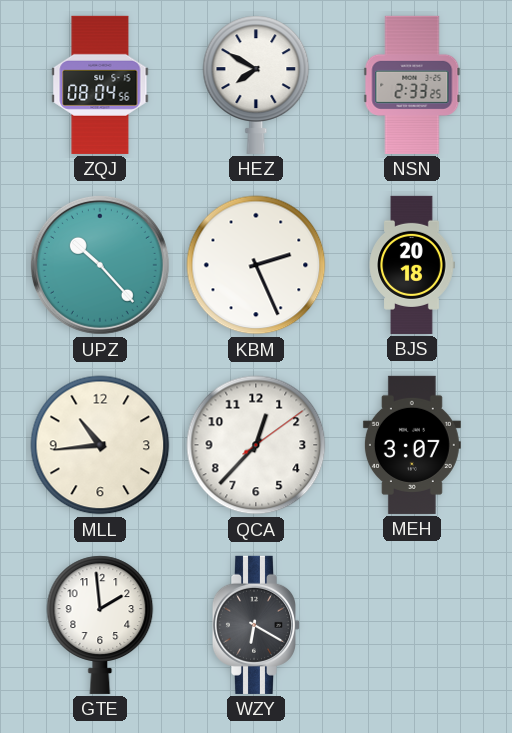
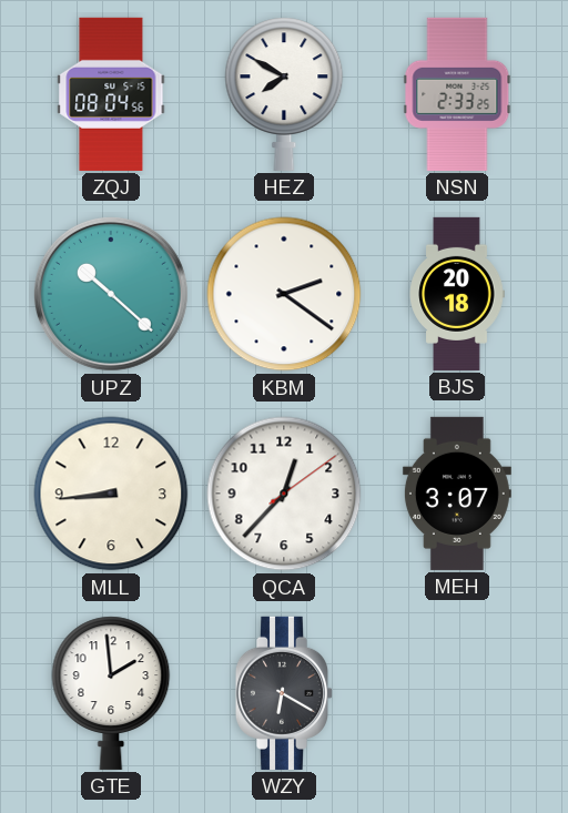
UPZ: 10:23 -> 10:22 (111, 294)
KBM: 2:26 -> 2:21 (284, 294)
MLL: 10:44 -> 8:44 (111, 494)
